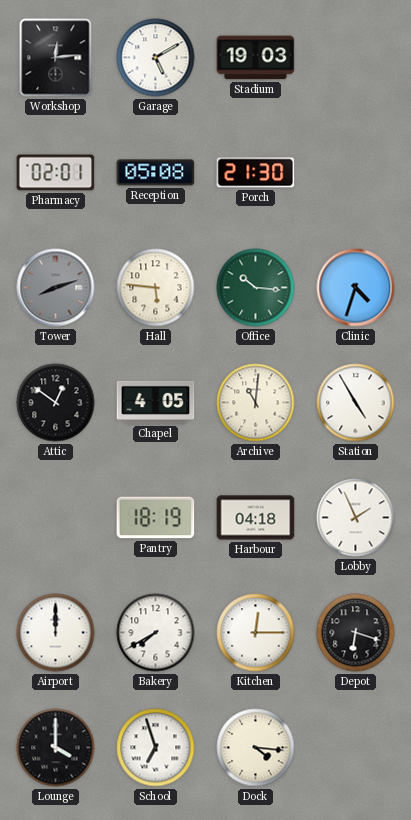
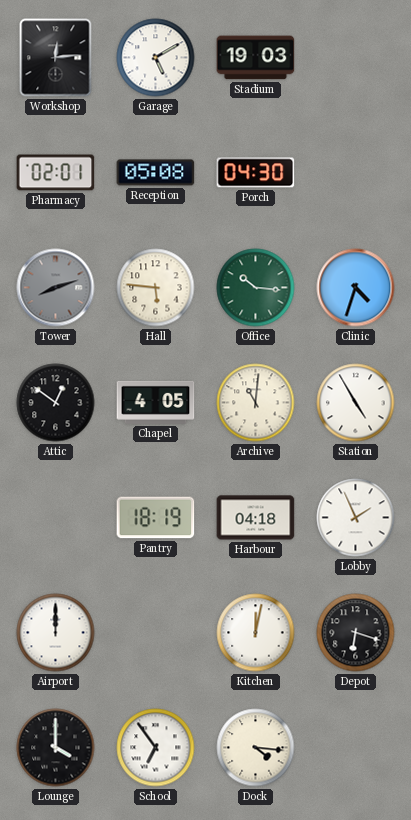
Porch: 21:30 -> 04:30 (256, 173)
Bakery: 7:40 -> none (156, 633)
Kitchen: 12:15 -> 12:02 (256, 633)
School: 6:57 -> 6:54 (156, 748)
